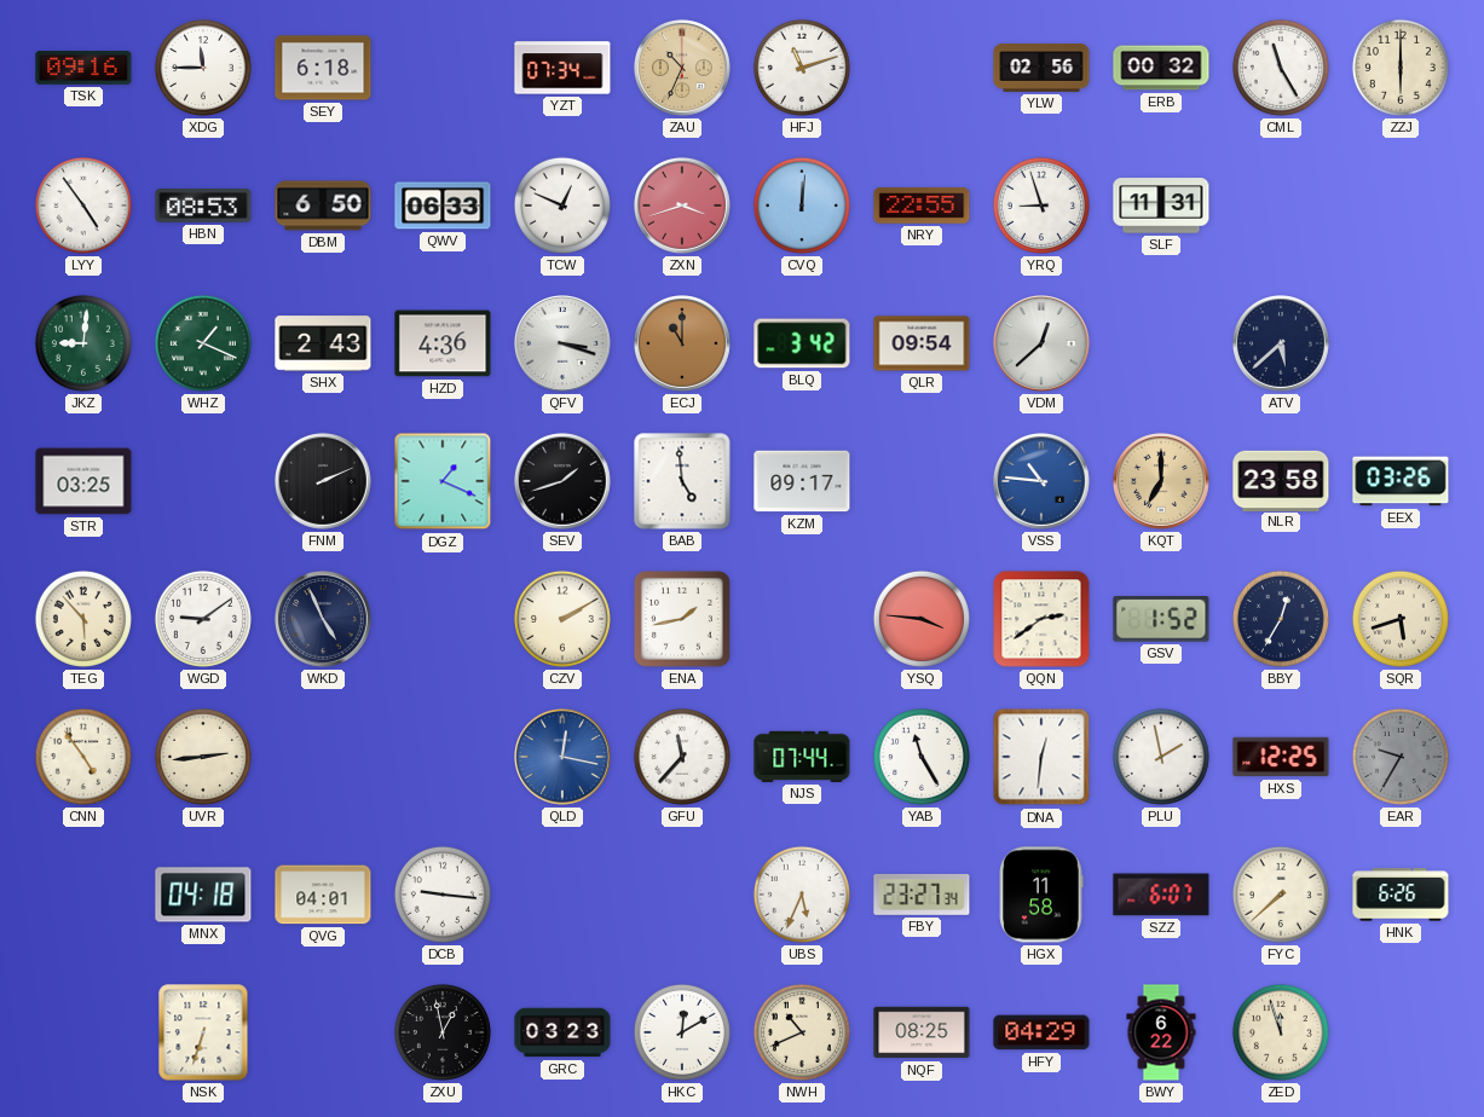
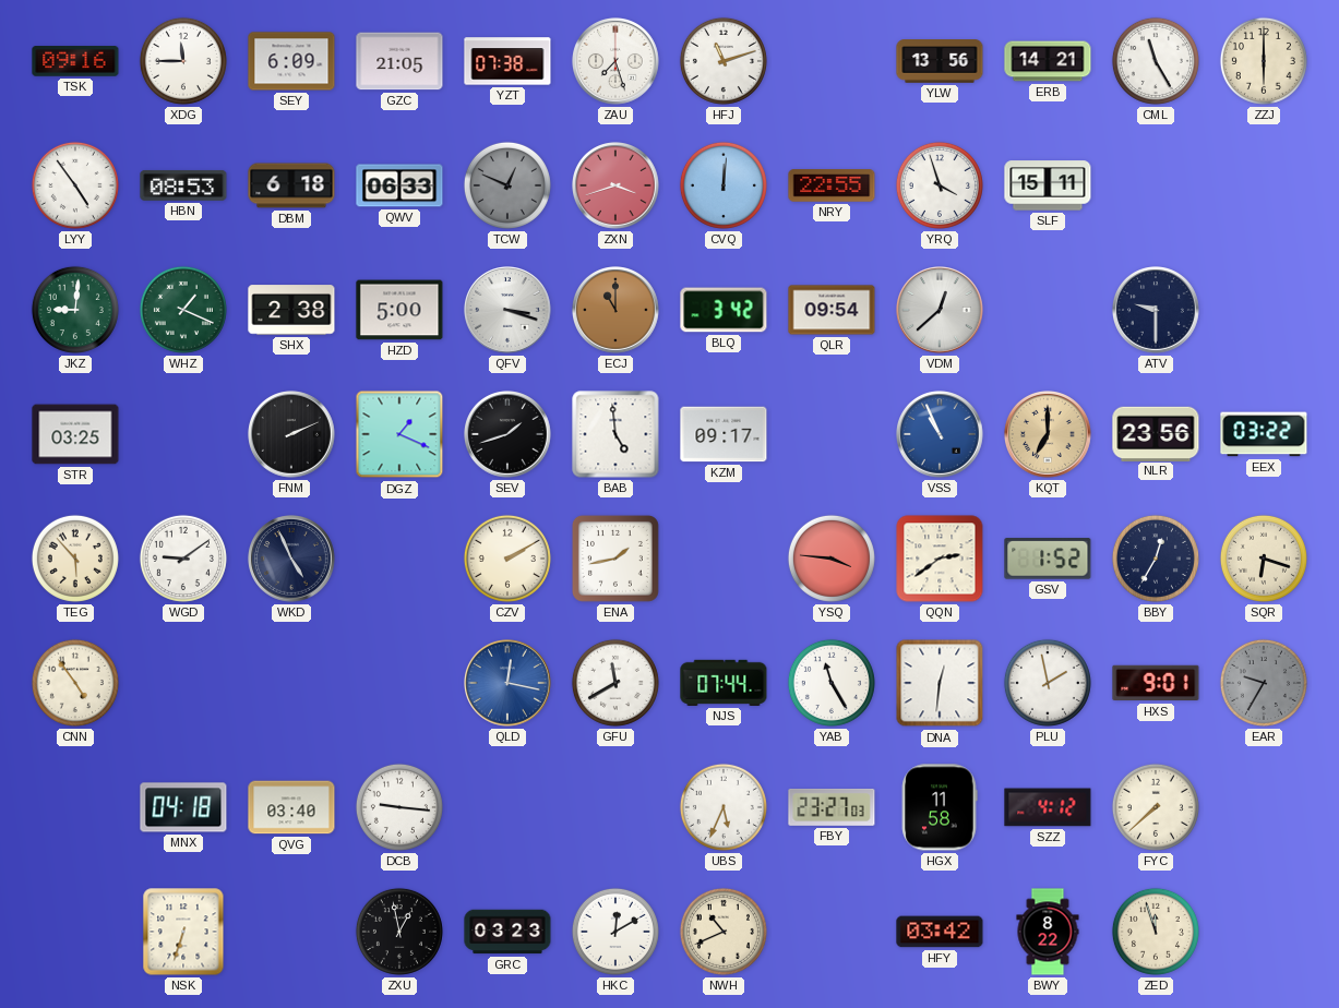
SEY: 6:18 -> 6:09 (291, 61)
GZC: none -> 21:05 (399, 61)
YZT: 07:34 -> 07:38 (507, 61)
ZAU: 10:34 -> 7:27 (617, 62)
ZAU dial: champagne -> white (617, 62)
YLW: 02:56 -> 13:56 (940, 61)
ERB: 00:32 -> 14:21 (1048, 61)
DBM: 6:50 -> 6:18 (291, 185)
TCW dial: white -> grey (507, 185)
YRQ: 8:57 -> 3:57 (940, 185)
SLF: 11:31 -> 15:11 (1048, 185)
SHX: 2:43 -> 2:38 (291, 310)
HZD: 4:36 -> 5:00 (399, 310)
ATV: 5:38 -> 9:30 (1157, 311)
VSS: 10:46 -> 10:56 (941, 435)
NLR: 23:58 -> 23:56 (1156, 433)
EEX: 03:26 -> 03:22 (1264, 434)
SQR: 5:42 -> 6:18 (1264, 559)
UVR: 2:44 -> none (203, 757)
GFU: 11:37 -> 11:40 (615, 683)
HXS: 12:25 -> 9:01 (1156, 683)
QVG: 04:01 -> 03:40 (291, 807)
FBY: 23:27:34 -> 23:27:03 (832, 807)
SZZ: 6:07 -> 4:12 (1048, 807)
HNK: 6:26 -> none (1401, 895)
NQF: 08:25 -> none (922, 1032)
HFY: 04:29 -> 03:42 (940, 932)
BWY: 6:22 -> 8:22 (1048, 932)
